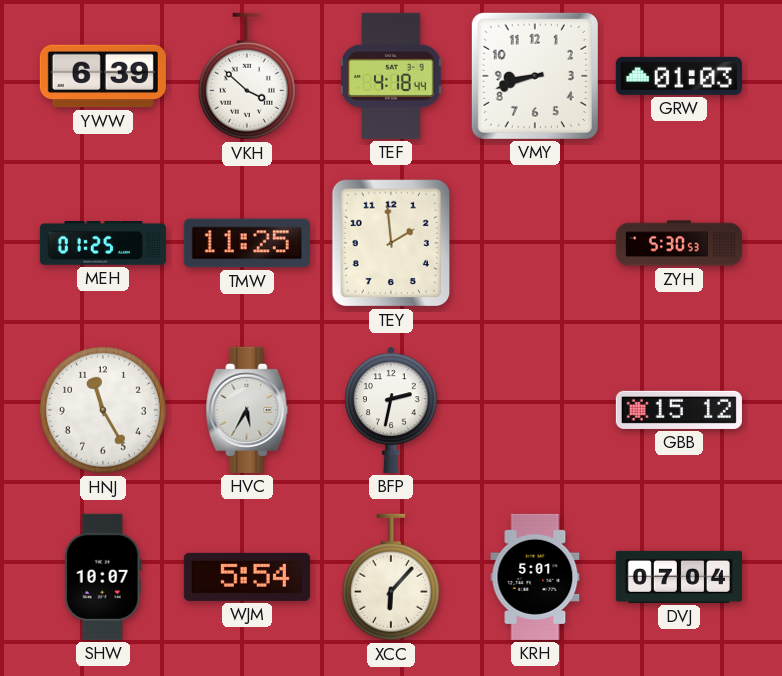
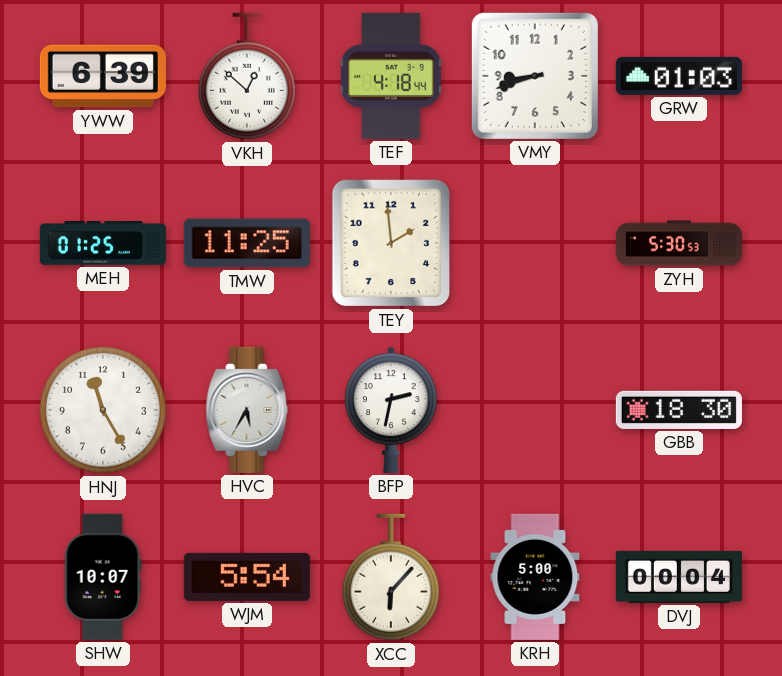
VKH: 3:52 -> 12:52 (247, 76)
GBB: 15:12 -> 18:30 (679, 410)
KRH: 5:01 -> 5:00 (535, 577)
DVJ: 07:04 -> 00:04 (679, 577)
